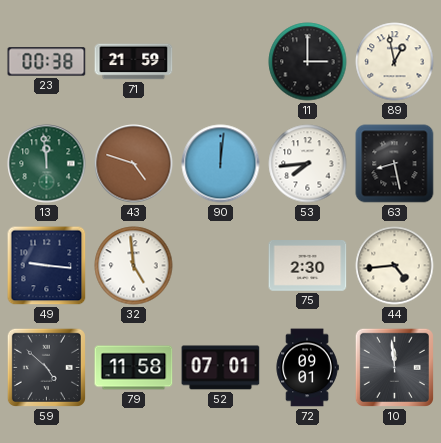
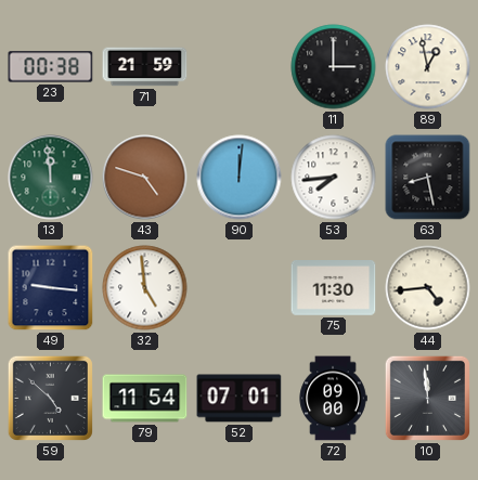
75: 2:30 -> 11:30 (334, 288)
79: 11:58 -> 11:54 (145, 399)
72: 09:01 -> 09:00 (333, 399)
